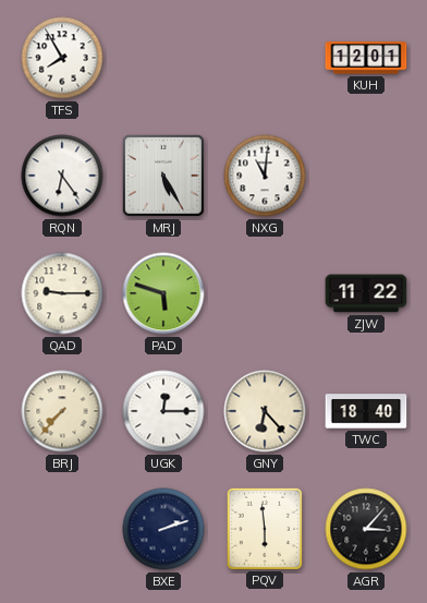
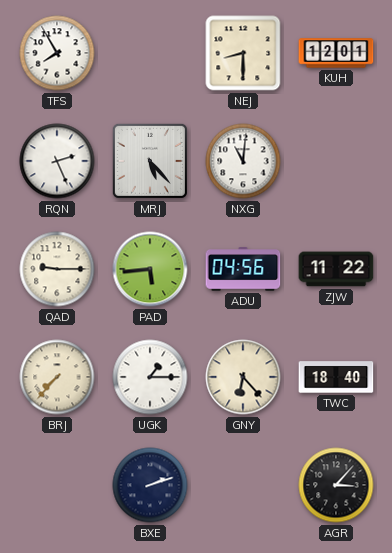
NEJ: none -> 8:30 (243, 53)
RQN: 6:24 -> 2:26 (57, 161)
MRJ: 5:25 -> 5:23 (150, 161)
PAD: 5:48 -> 5:44 (150, 269)
ADU: none -> 04:56 (243, 269)
UGK: 12:15 -> 1:15 (150, 377)
PQV: 5:59 -> none (265, 528)
